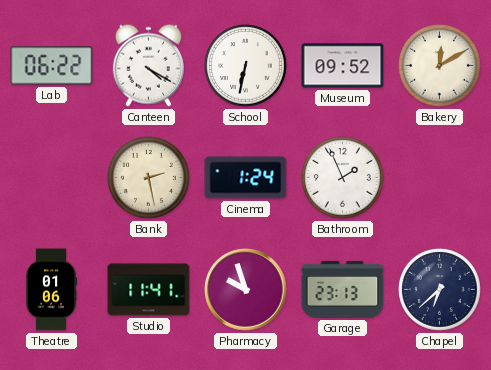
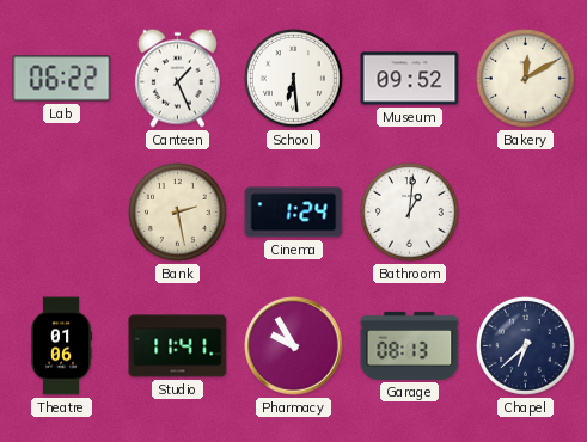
Canteen: 4:20 -> 1:26 (177, 78)
School: 6:32 -> 6:29 (294, 79)
Bathroom: 1:56 -> 1:01 (410, 213)
Pharmacy: 9:57 -> 9:55 (294, 346)
Garage: 23:13 -> 08:13 (410, 345)
